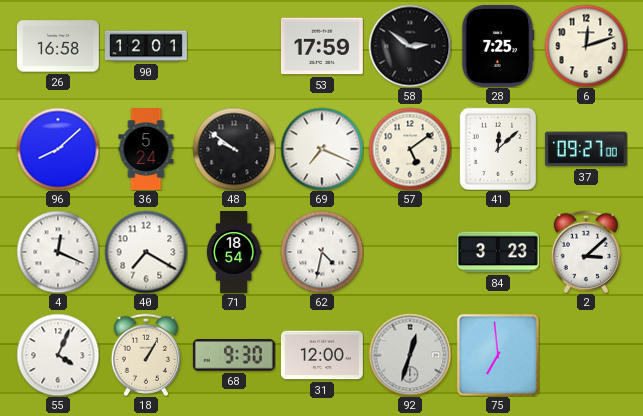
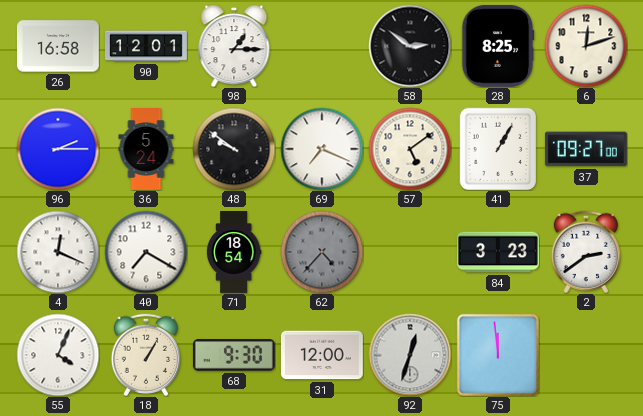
98: none -> 1:15 (234, 46)
53: 17:59 -> none (322, 46)
28: 7:25 -> 8:25 (498, 46)
96: 8:08 -> 2:15 (58, 149)
41: 12:08 -> 1:05 (497, 149)
62: 4:32 -> 4:37 (322, 252)
62 dial: white -> grey (322, 252)
2: 3:08 -> 2:39 (585, 252)
75: 6:59 -> 11:59 (498, 355)
